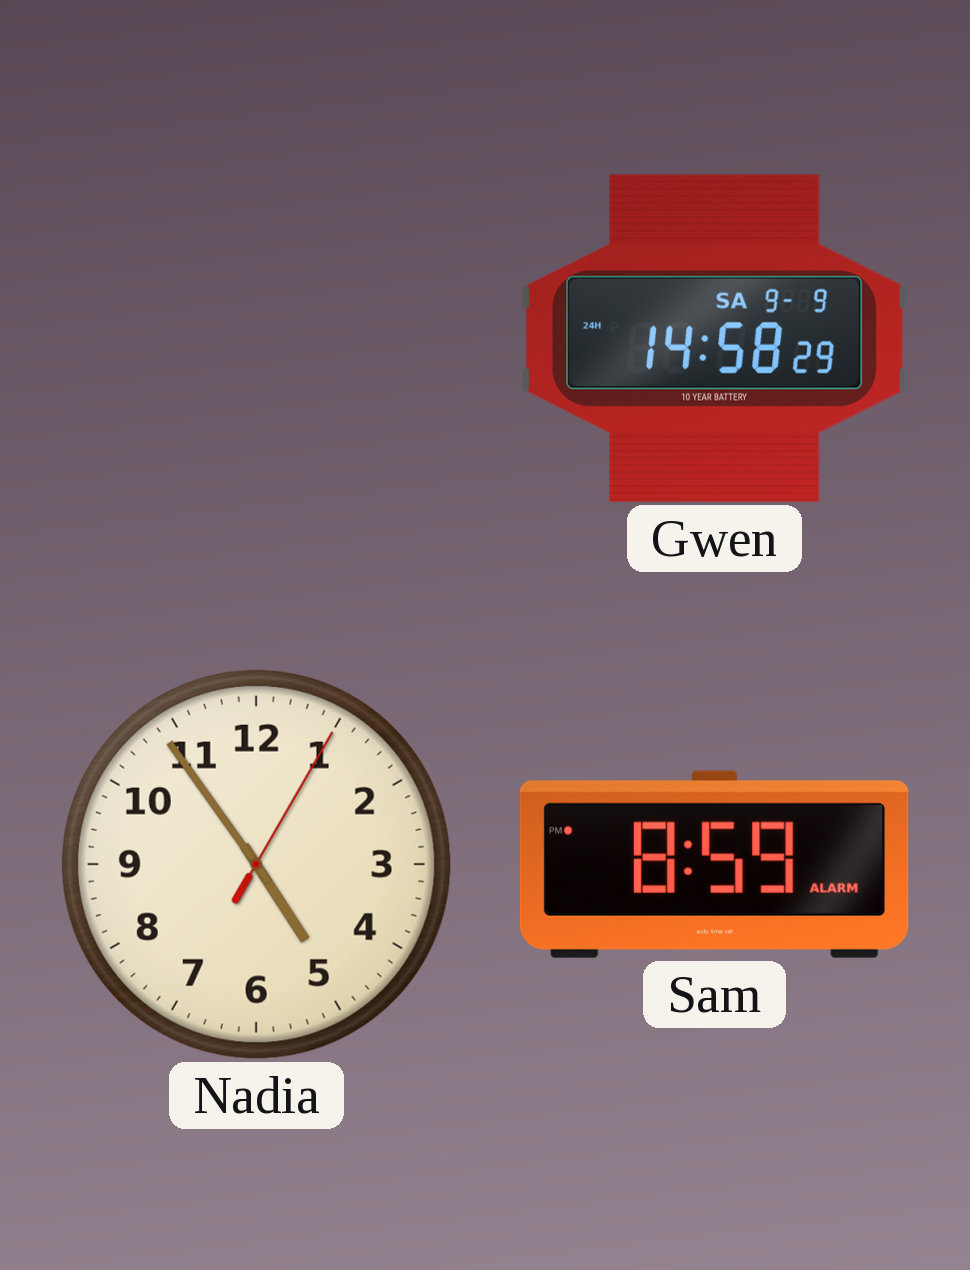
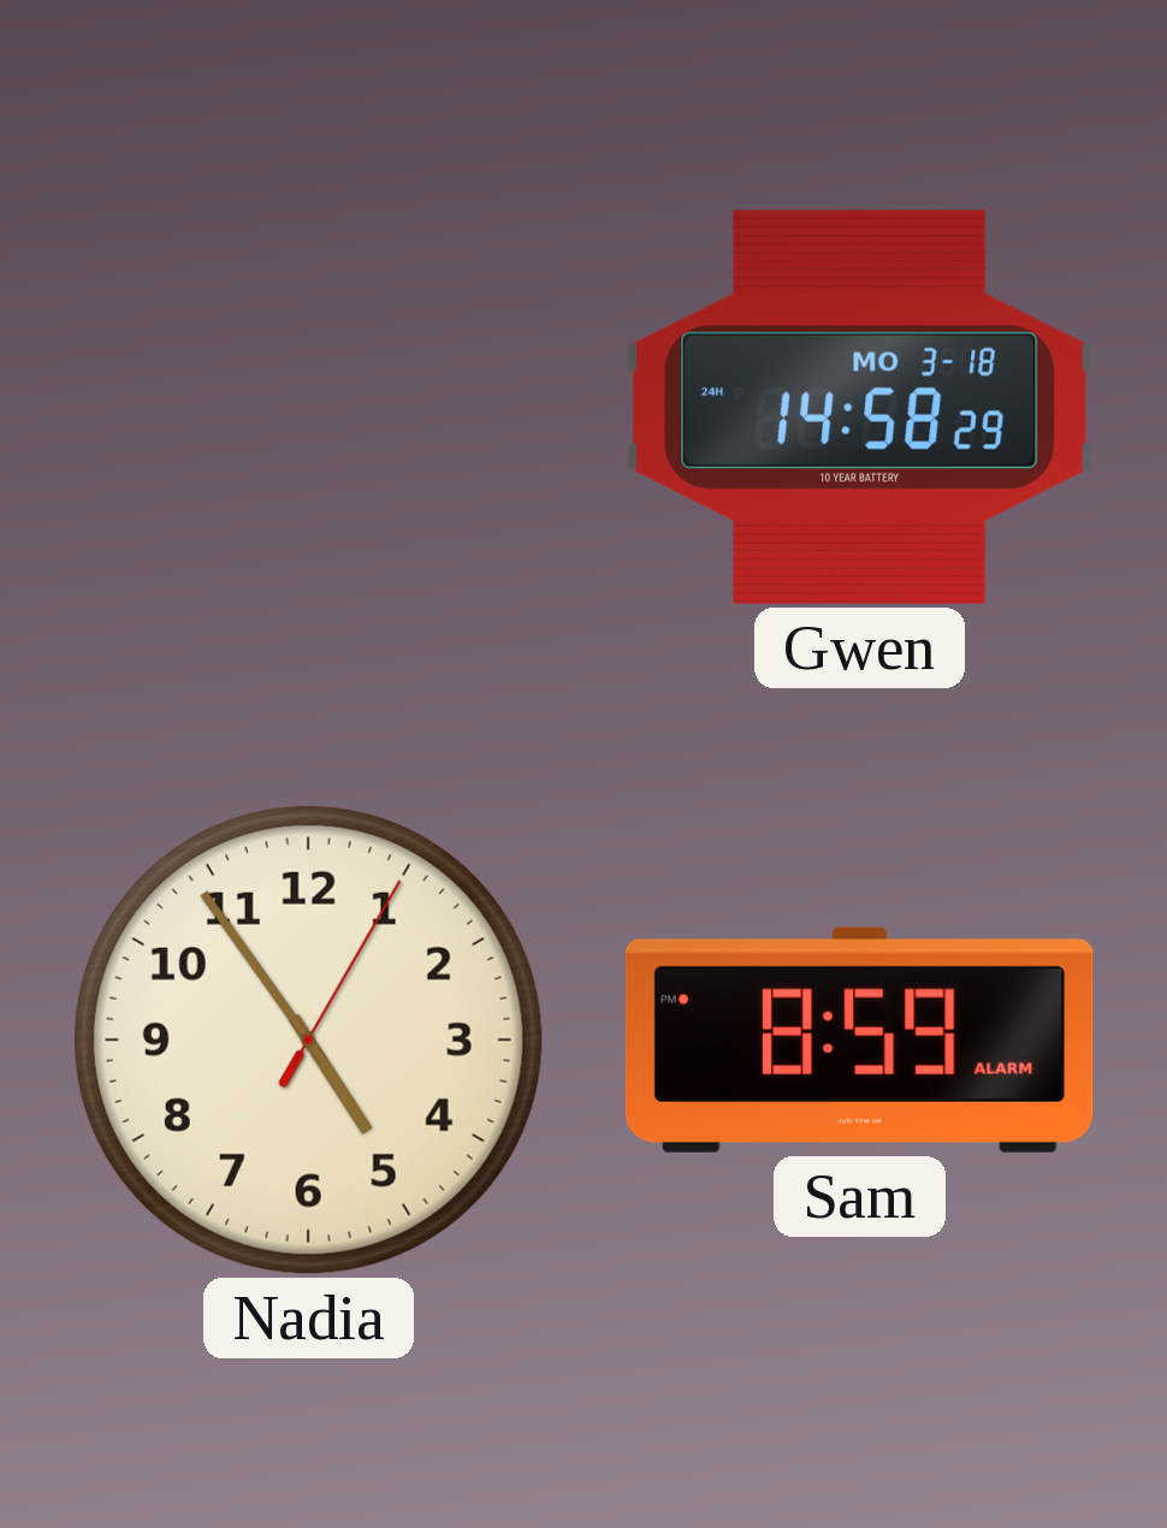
Gwen date: SA 9-9 -> MO 3-18 (859, 407)
